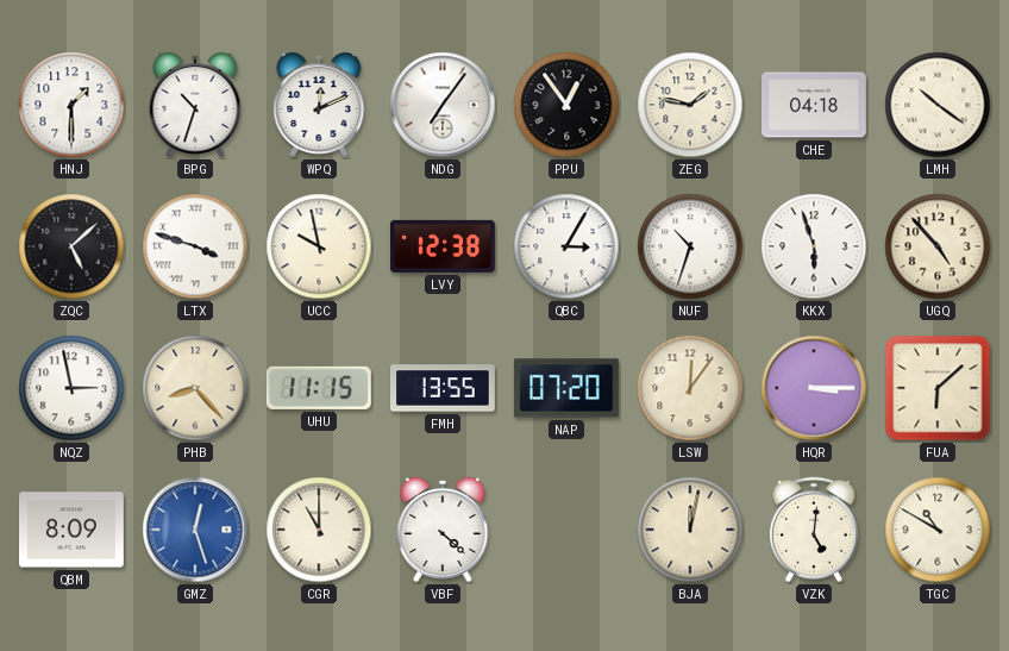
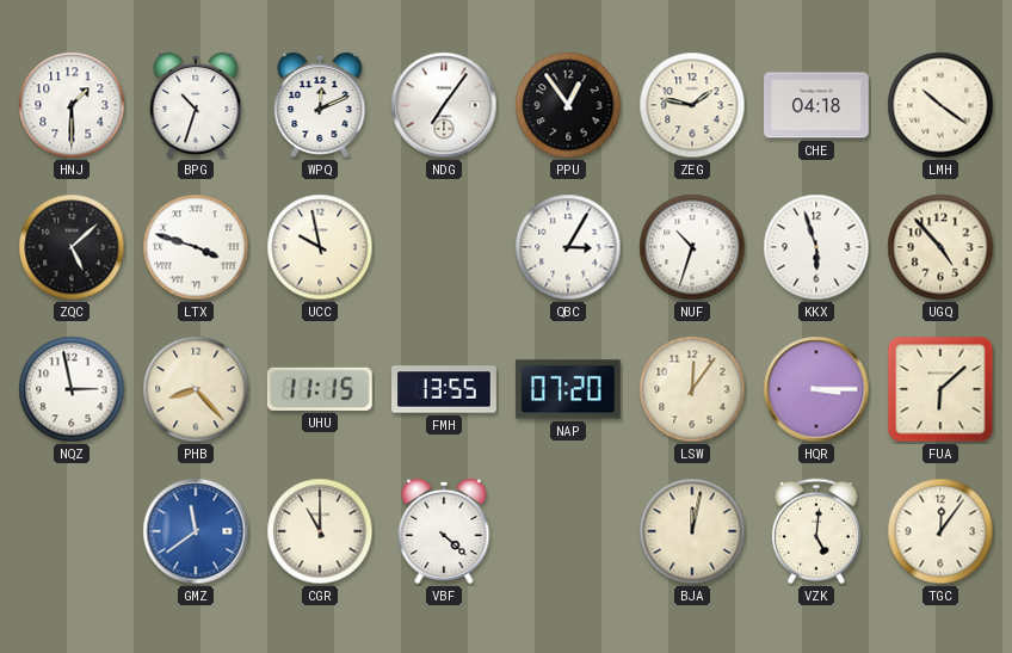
LVY: 12:38 -> none (443, 246)
QBM: 8:09 -> none (73, 530)
GMZ: 12:27 -> 11:39 (196, 531)
TGC: 10:50 -> 12:06 (940, 531)
